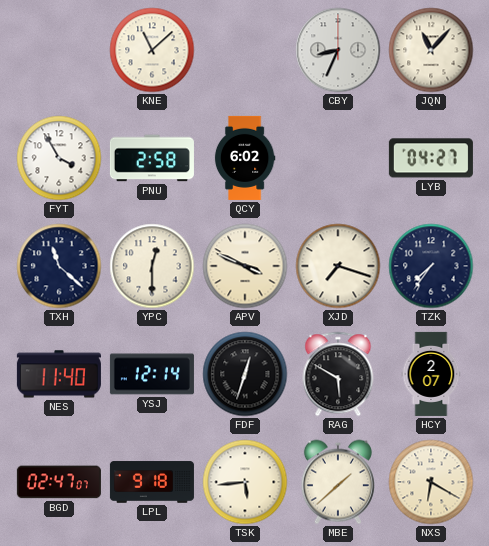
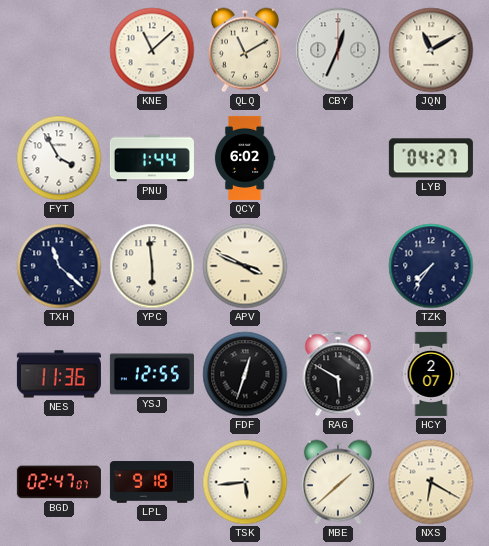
QLQ: none -> 11:10 (245, 50)
CBY: 8:34 -> 12:34 (338, 50)
JQN: 11:07 -> 11:10 (431, 50)
PNU: 2:58 -> 1:44 (152, 158)
YPC: 12:30 -> 5:59 (152, 266)
XJD: 7:18 -> none (338, 266)
NES: 11:40 -> 11:36 (59, 374)
YSJ: 12:14 -> 12:55 (152, 374)
